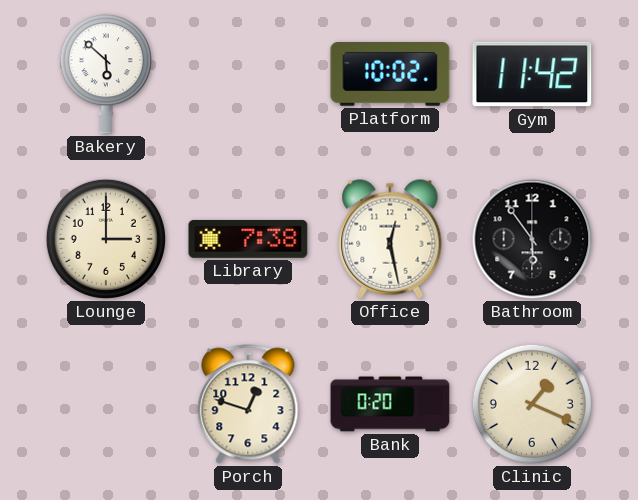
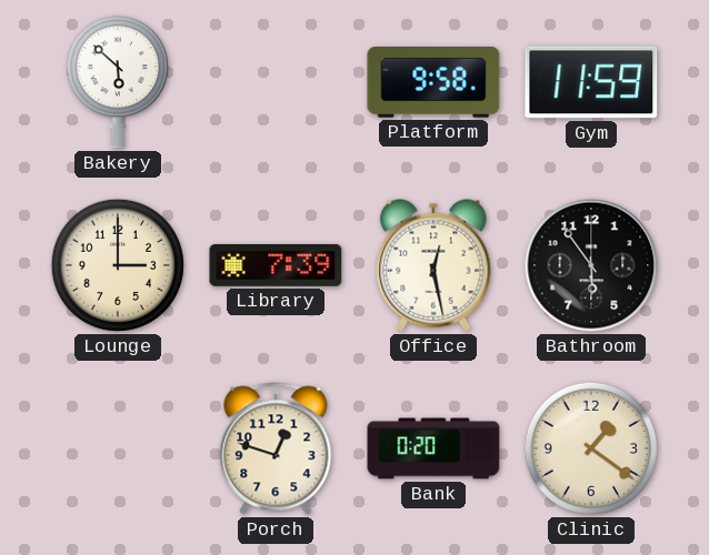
Platform: 10:02 -> 9:58 (433, 83)
Gym: 11:42 -> 11:59 (591, 82)
Library: 7:38 -> 7:39 (276, 265)
Clinic: 1:19 -> 1:21 (591, 448)
